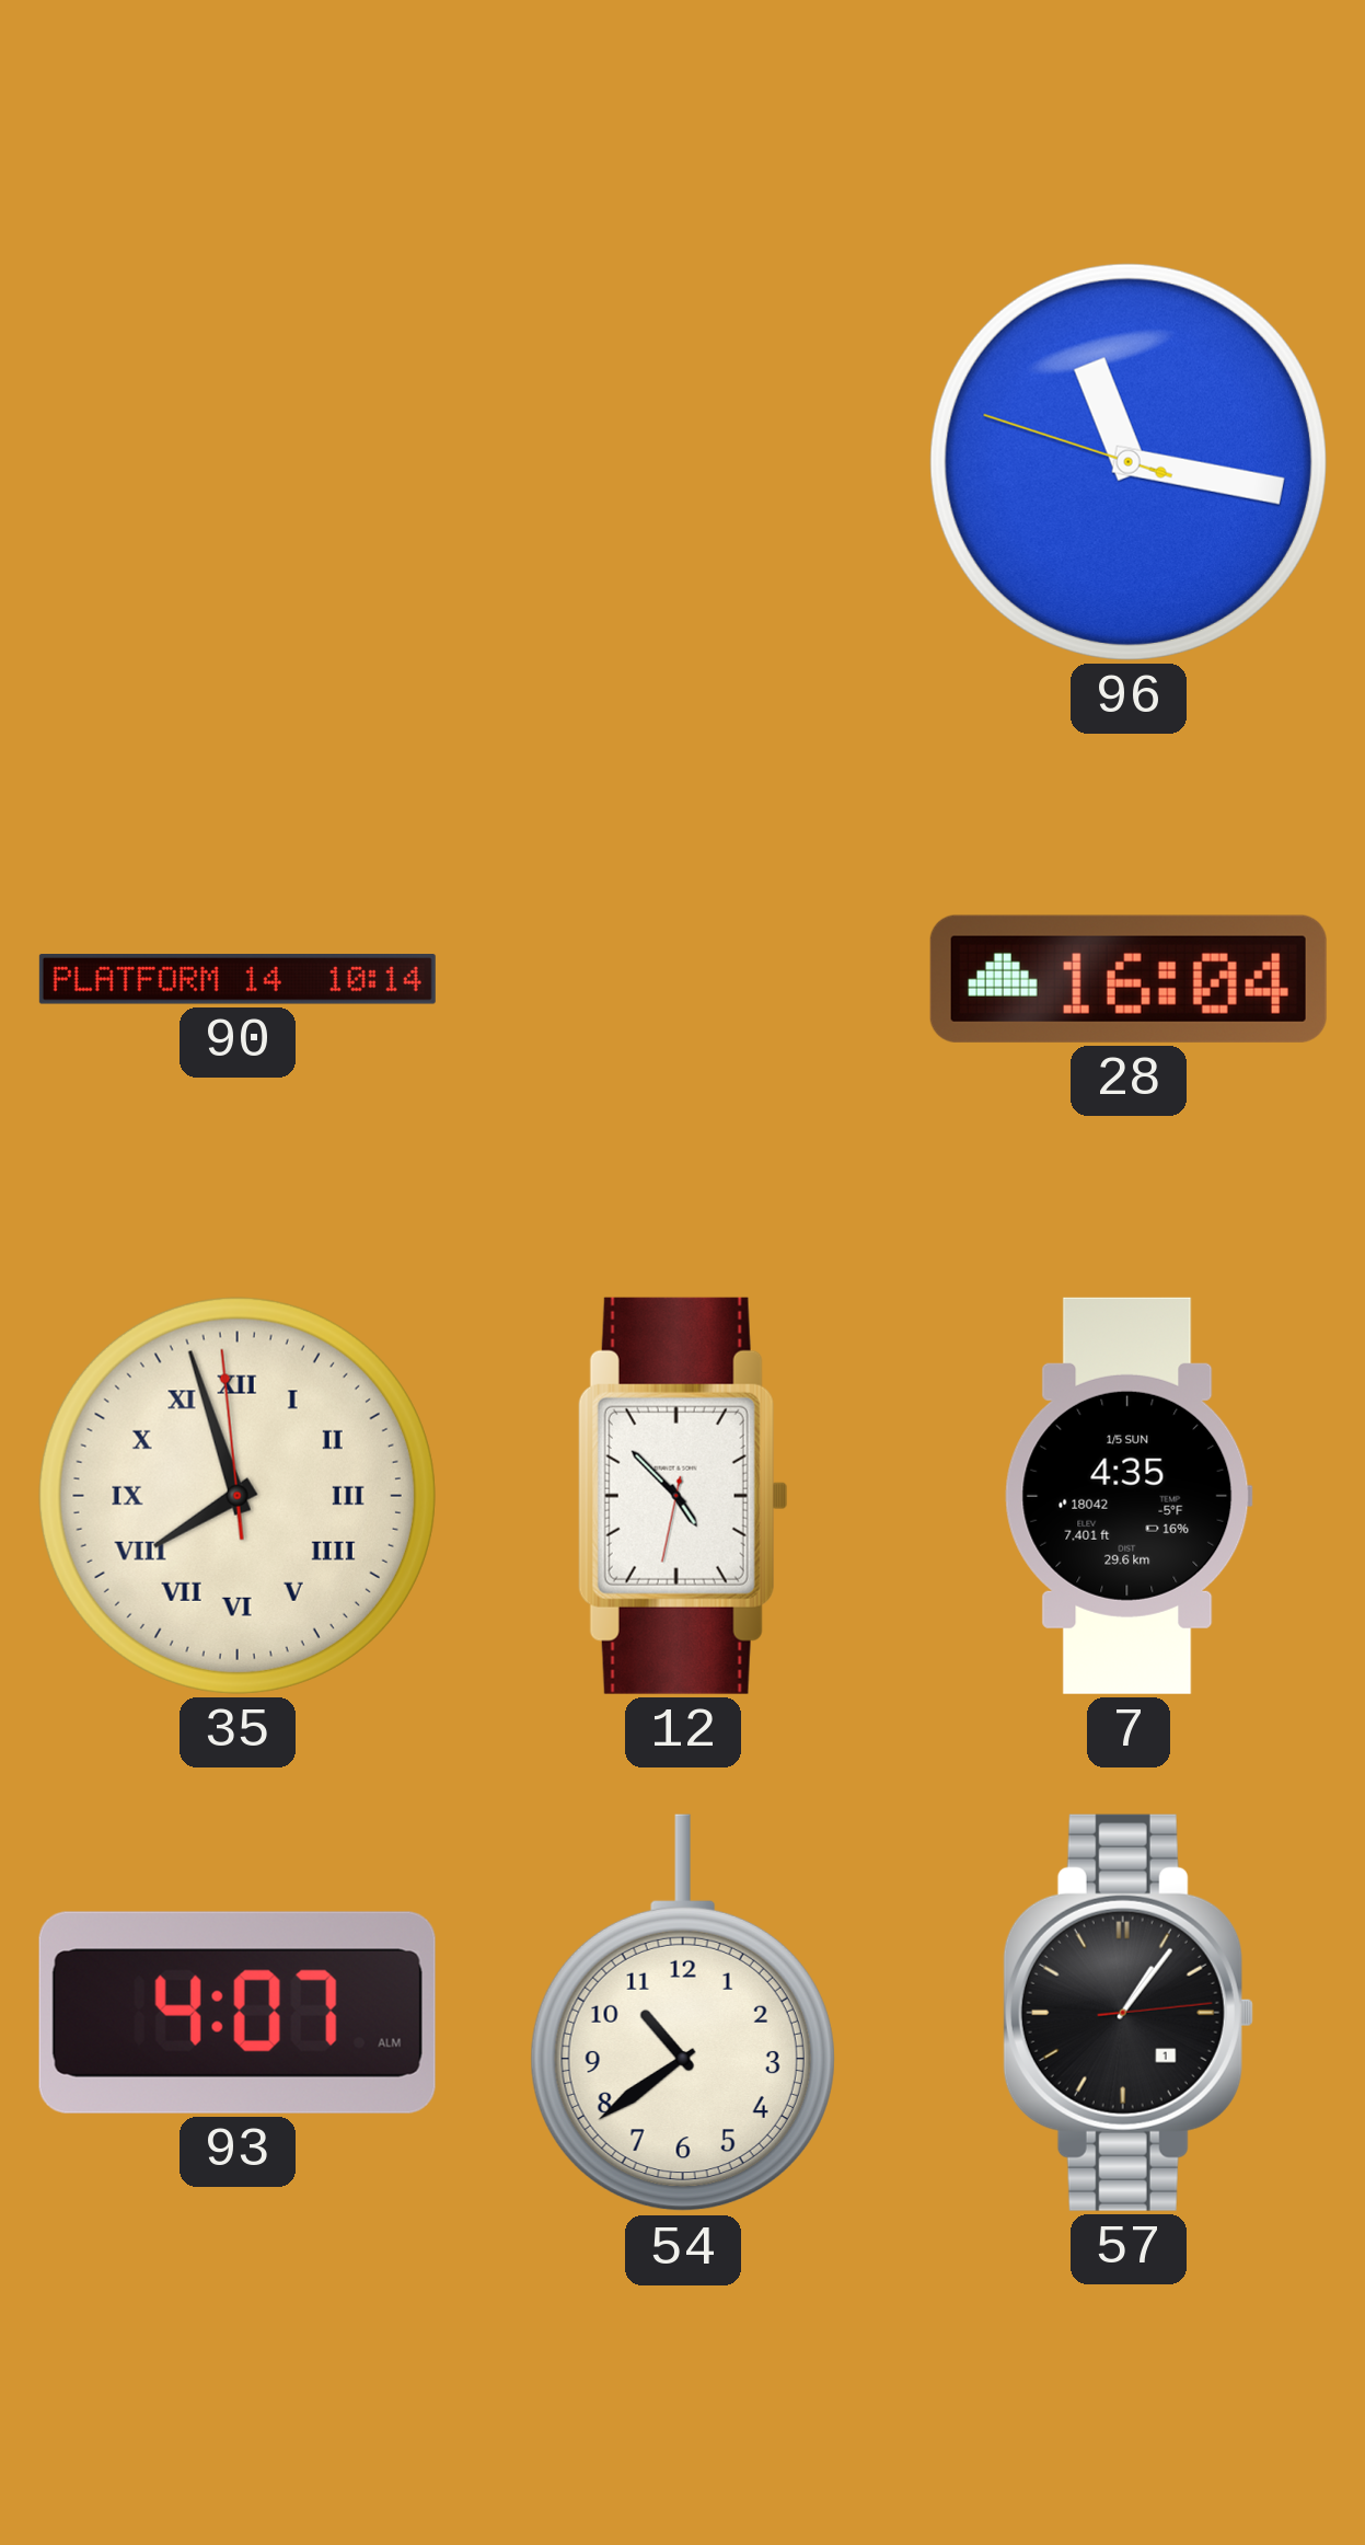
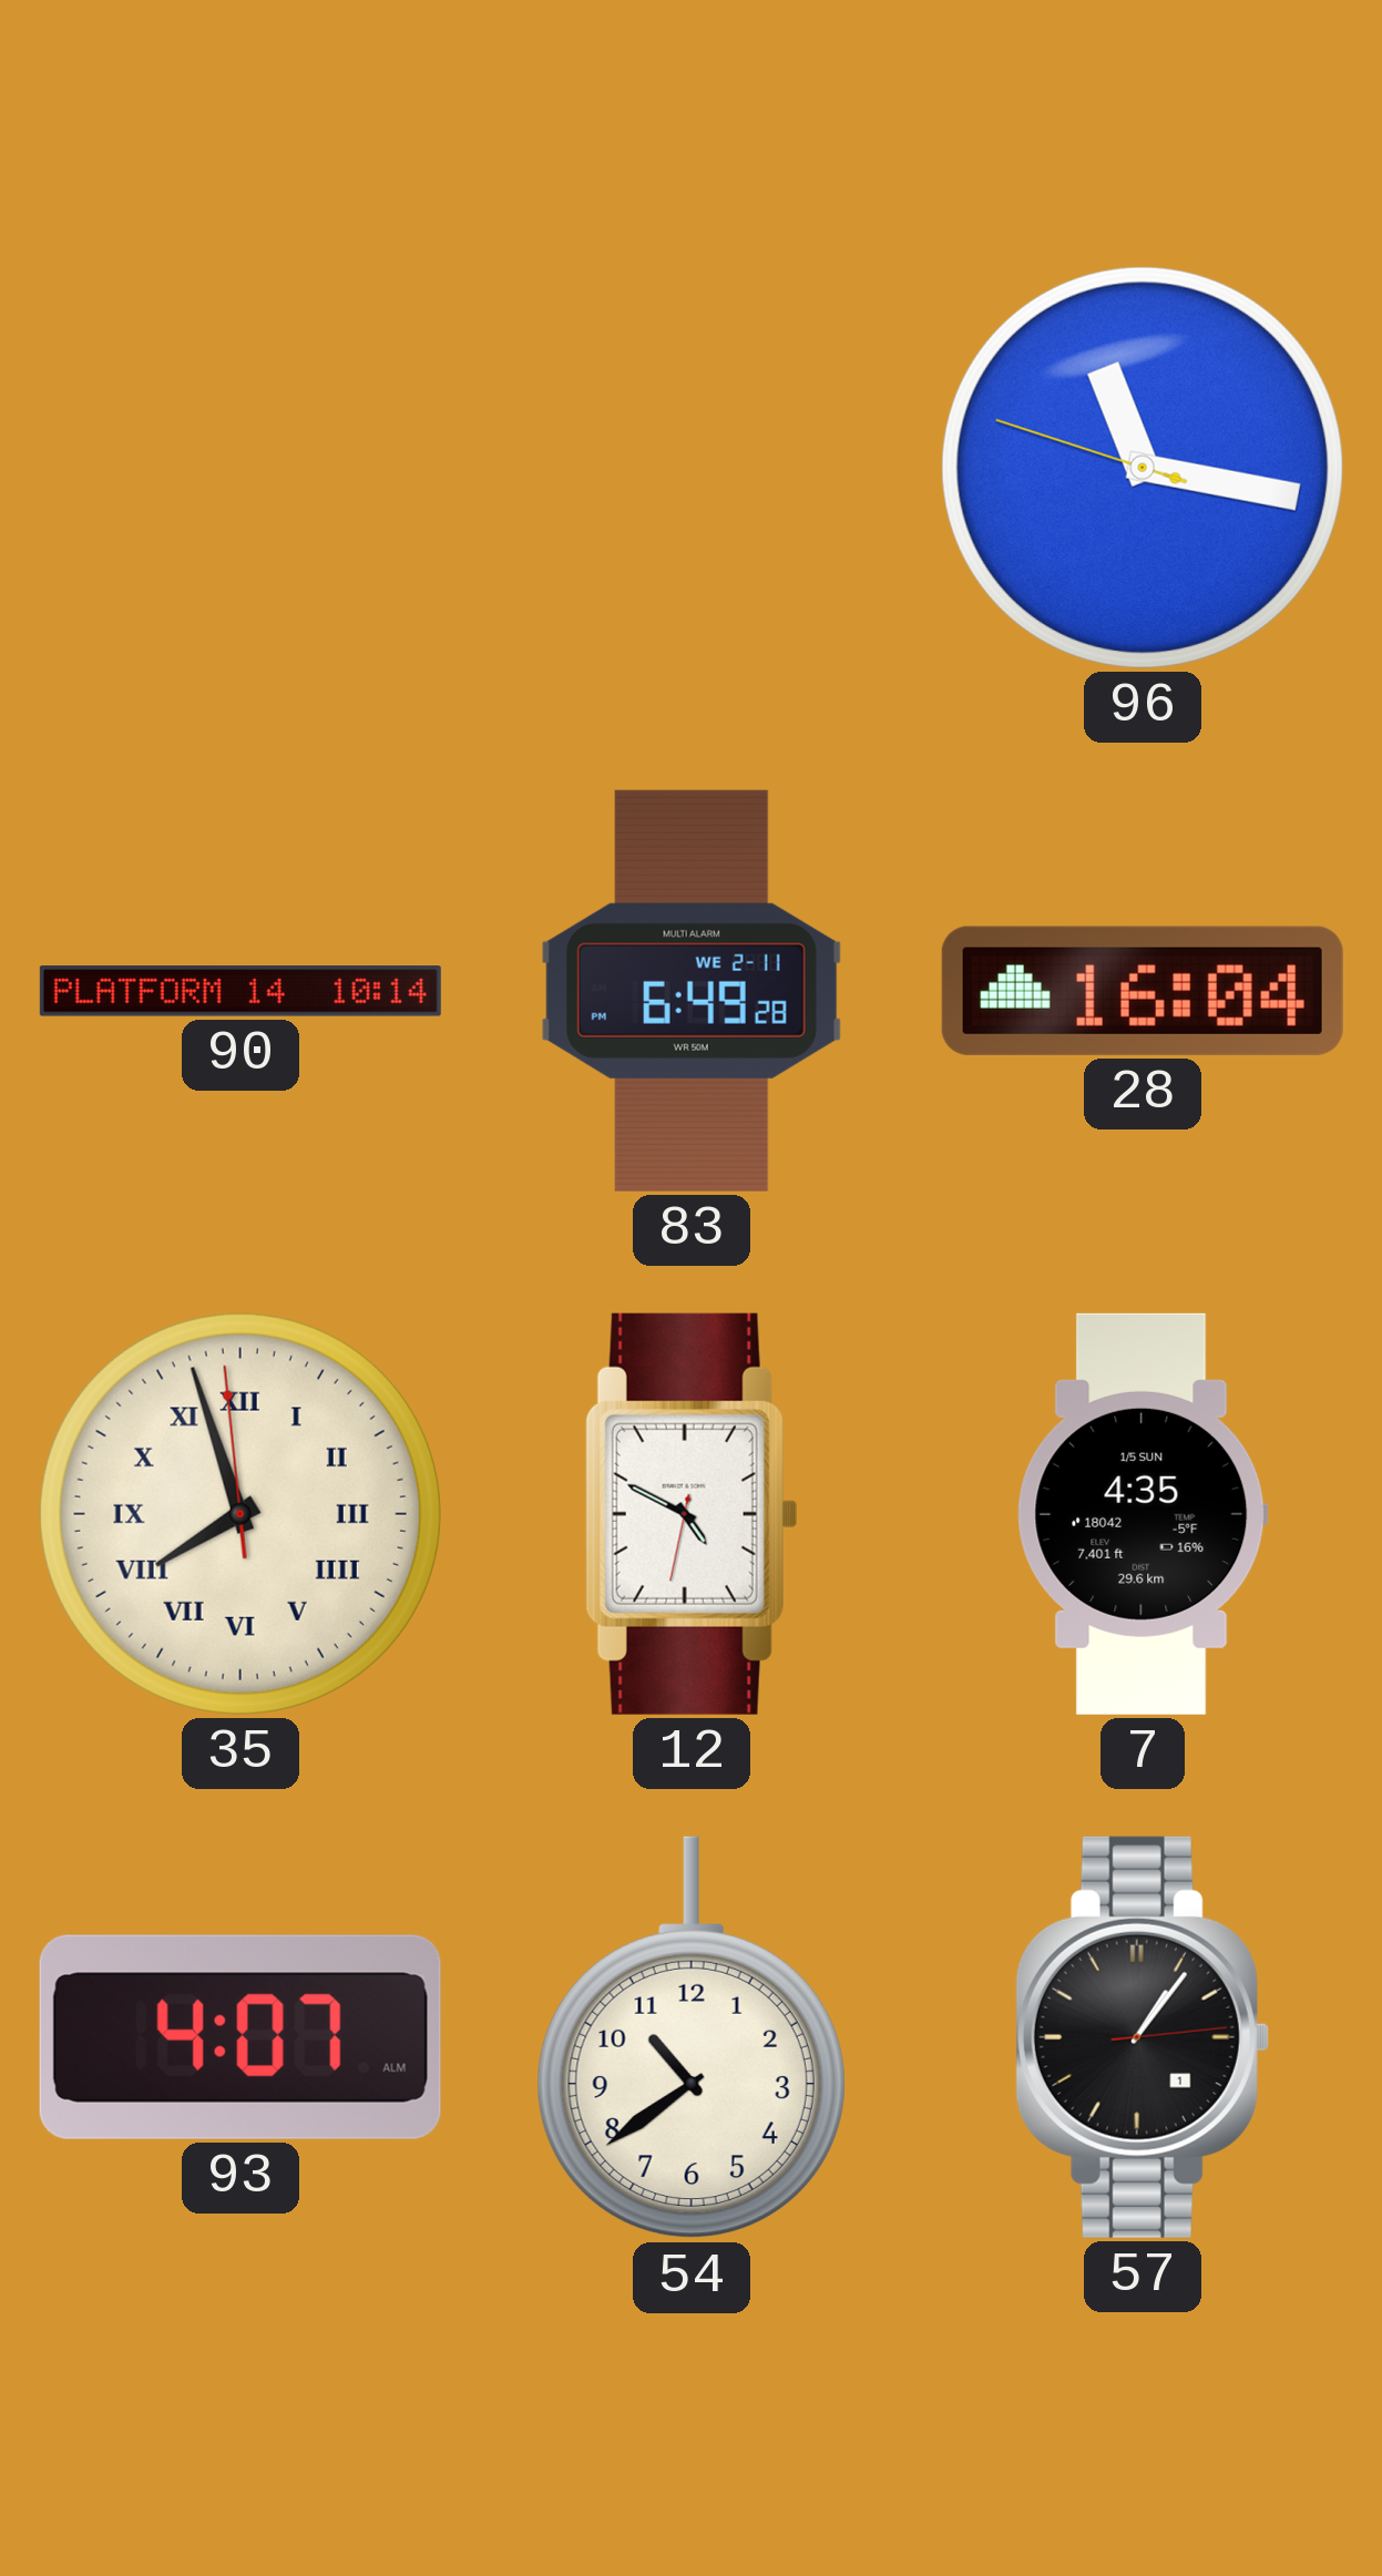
83: none -> 6:49 (692, 991)
12: 4:52 -> 4:49 (692, 1514)
